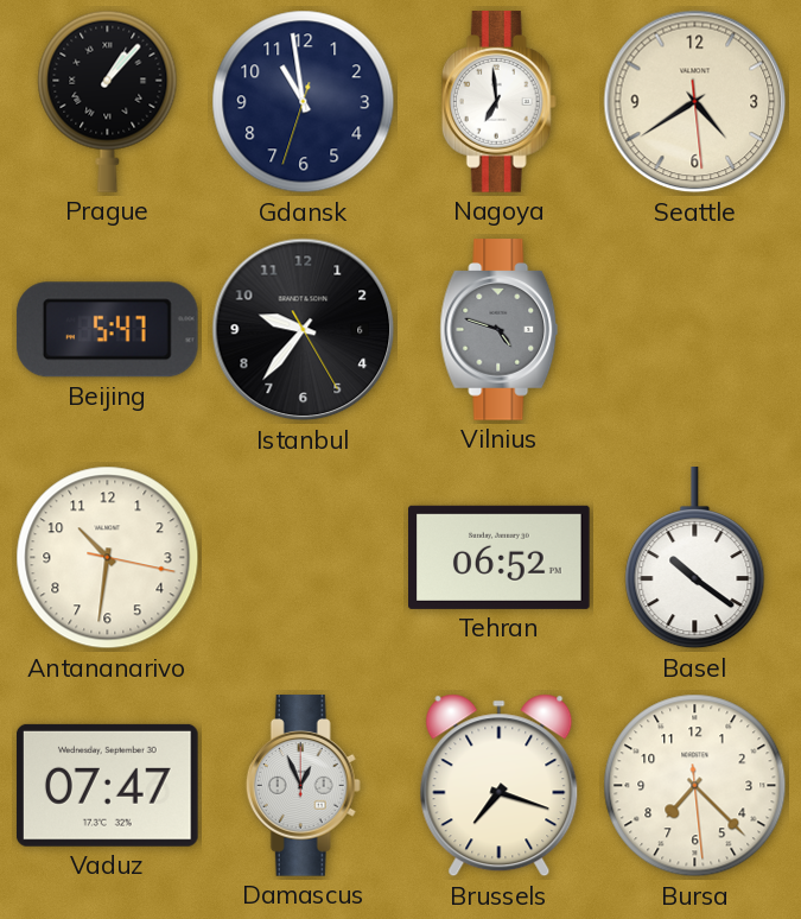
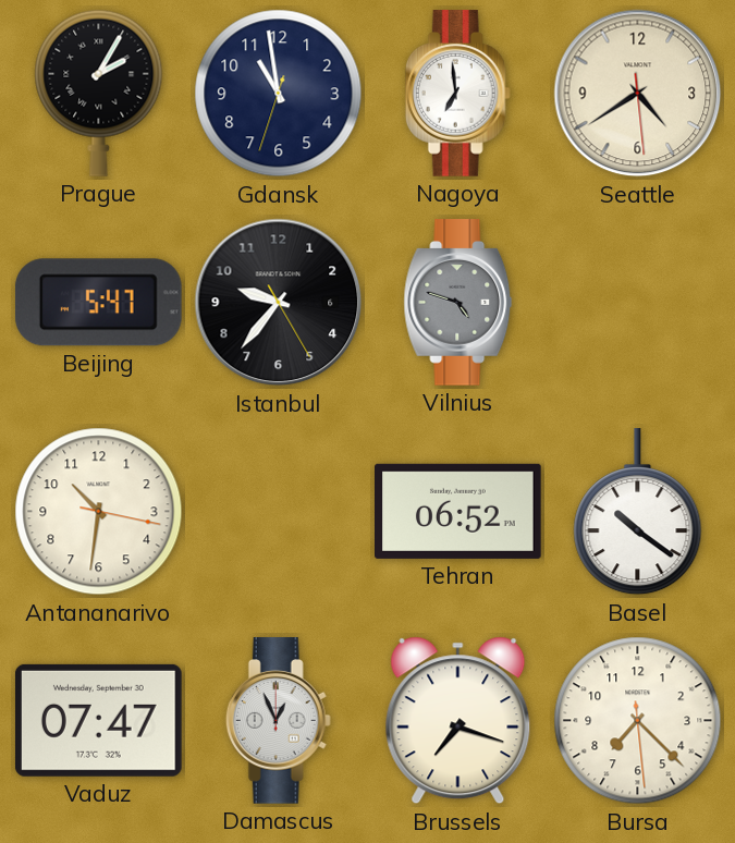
Prague: 1:07 -> 2:05 (99, 93)
